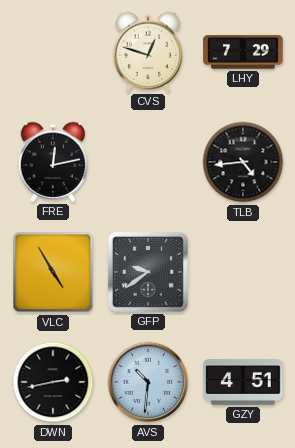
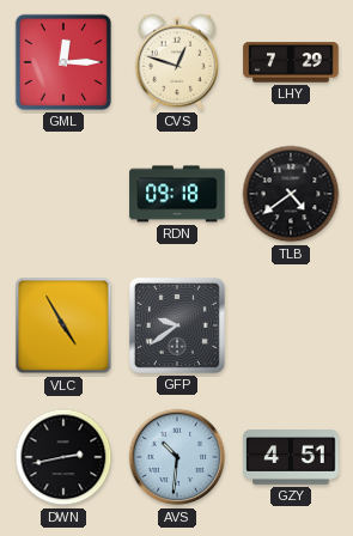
GML: none -> 12:15 (63, 62)
FRE: 12:13 -> none (52, 162)
RDN: none -> 09:18 (177, 194)
TLB: 4:44 -> 4:39 (291, 194)
